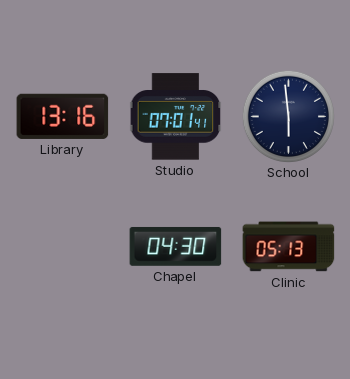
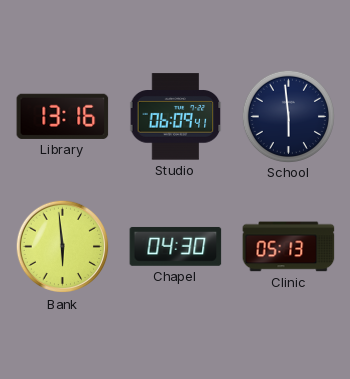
Studio: 07:01 -> 06:09 (176, 117)
Bank: none -> 5:59 (63, 247)
